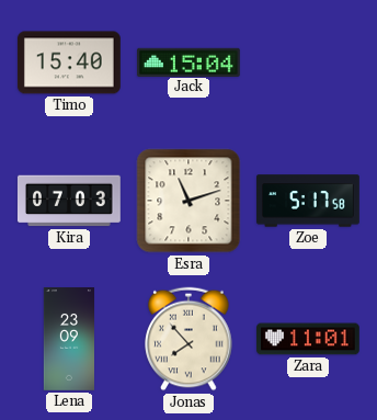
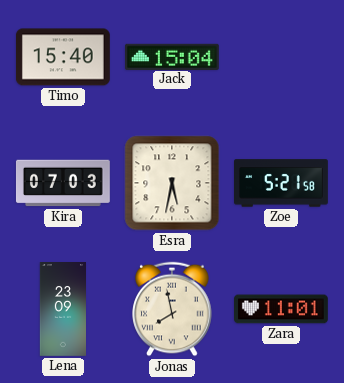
Esra: 11:12 -> 5:32 (172, 183)
Zoe: 5:17 -> 5:21 (282, 183)
Jonas: 7:53 -> 7:58 (172, 309)
